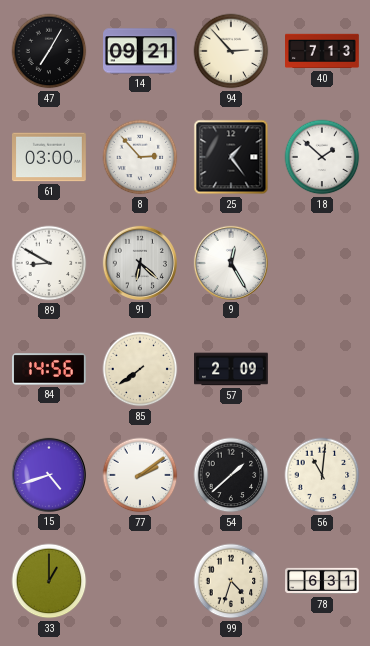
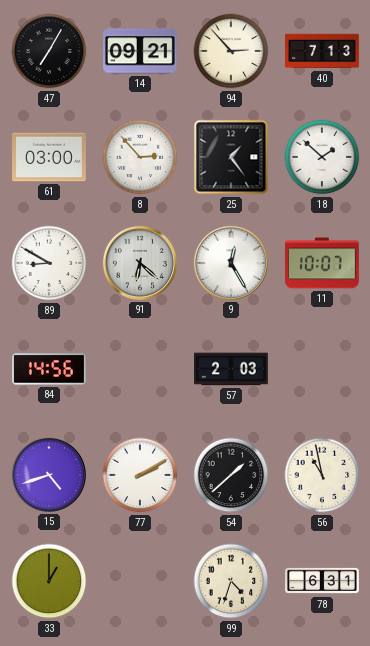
11: none -> 10:07 (322, 263)
85: 7:39 -> none (140, 369)
57: 2:09 -> 2:03 (232, 369)
77: 2:09 -> 2:10 (140, 475)
56: 11:01 -> 10:58 (322, 475)
